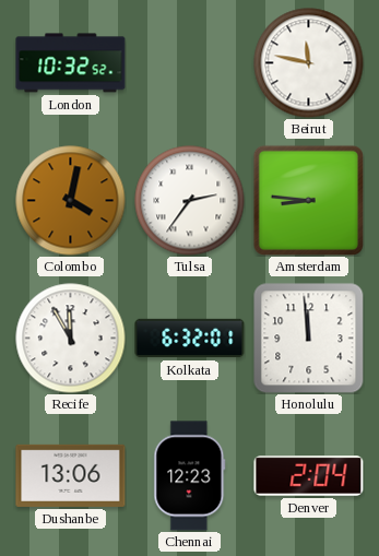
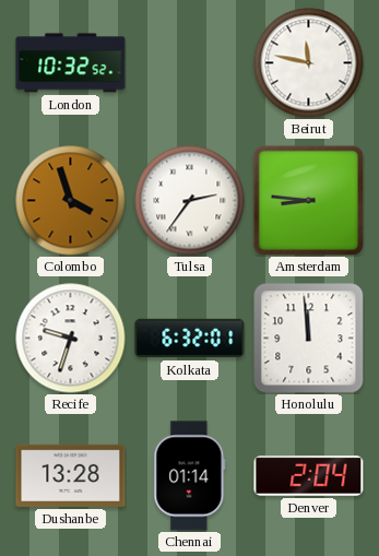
Colombo: 4:02 -> 3:57 (71, 201)
Recife: 11:55 -> 9:33 (71, 339)
Dushanbe: 13:06 -> 13:28 (71, 475)
Chennai: 12:23 -> 01:14 (190, 476)
